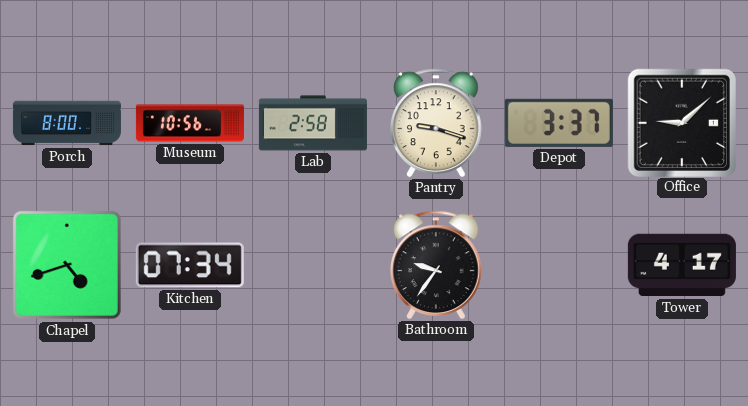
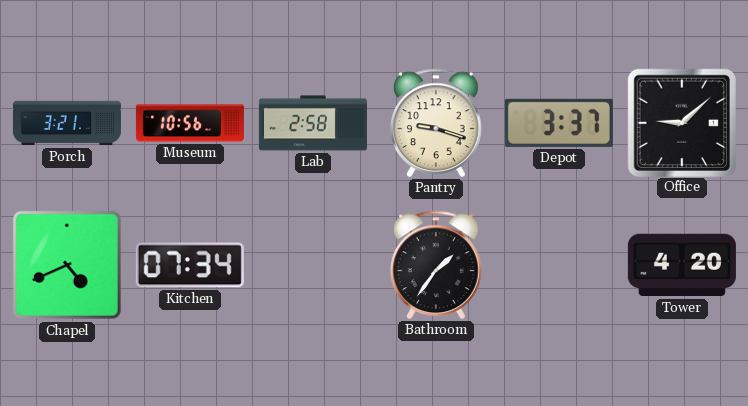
Porch: 8:00 -> 3:21 (67, 123)
Chapel: 4:42 -> 4:41 (67, 265)
Bathroom: 9:36 -> 1:36 (437, 265)
Tower: 4:17 -> 4:20 (682, 265)
